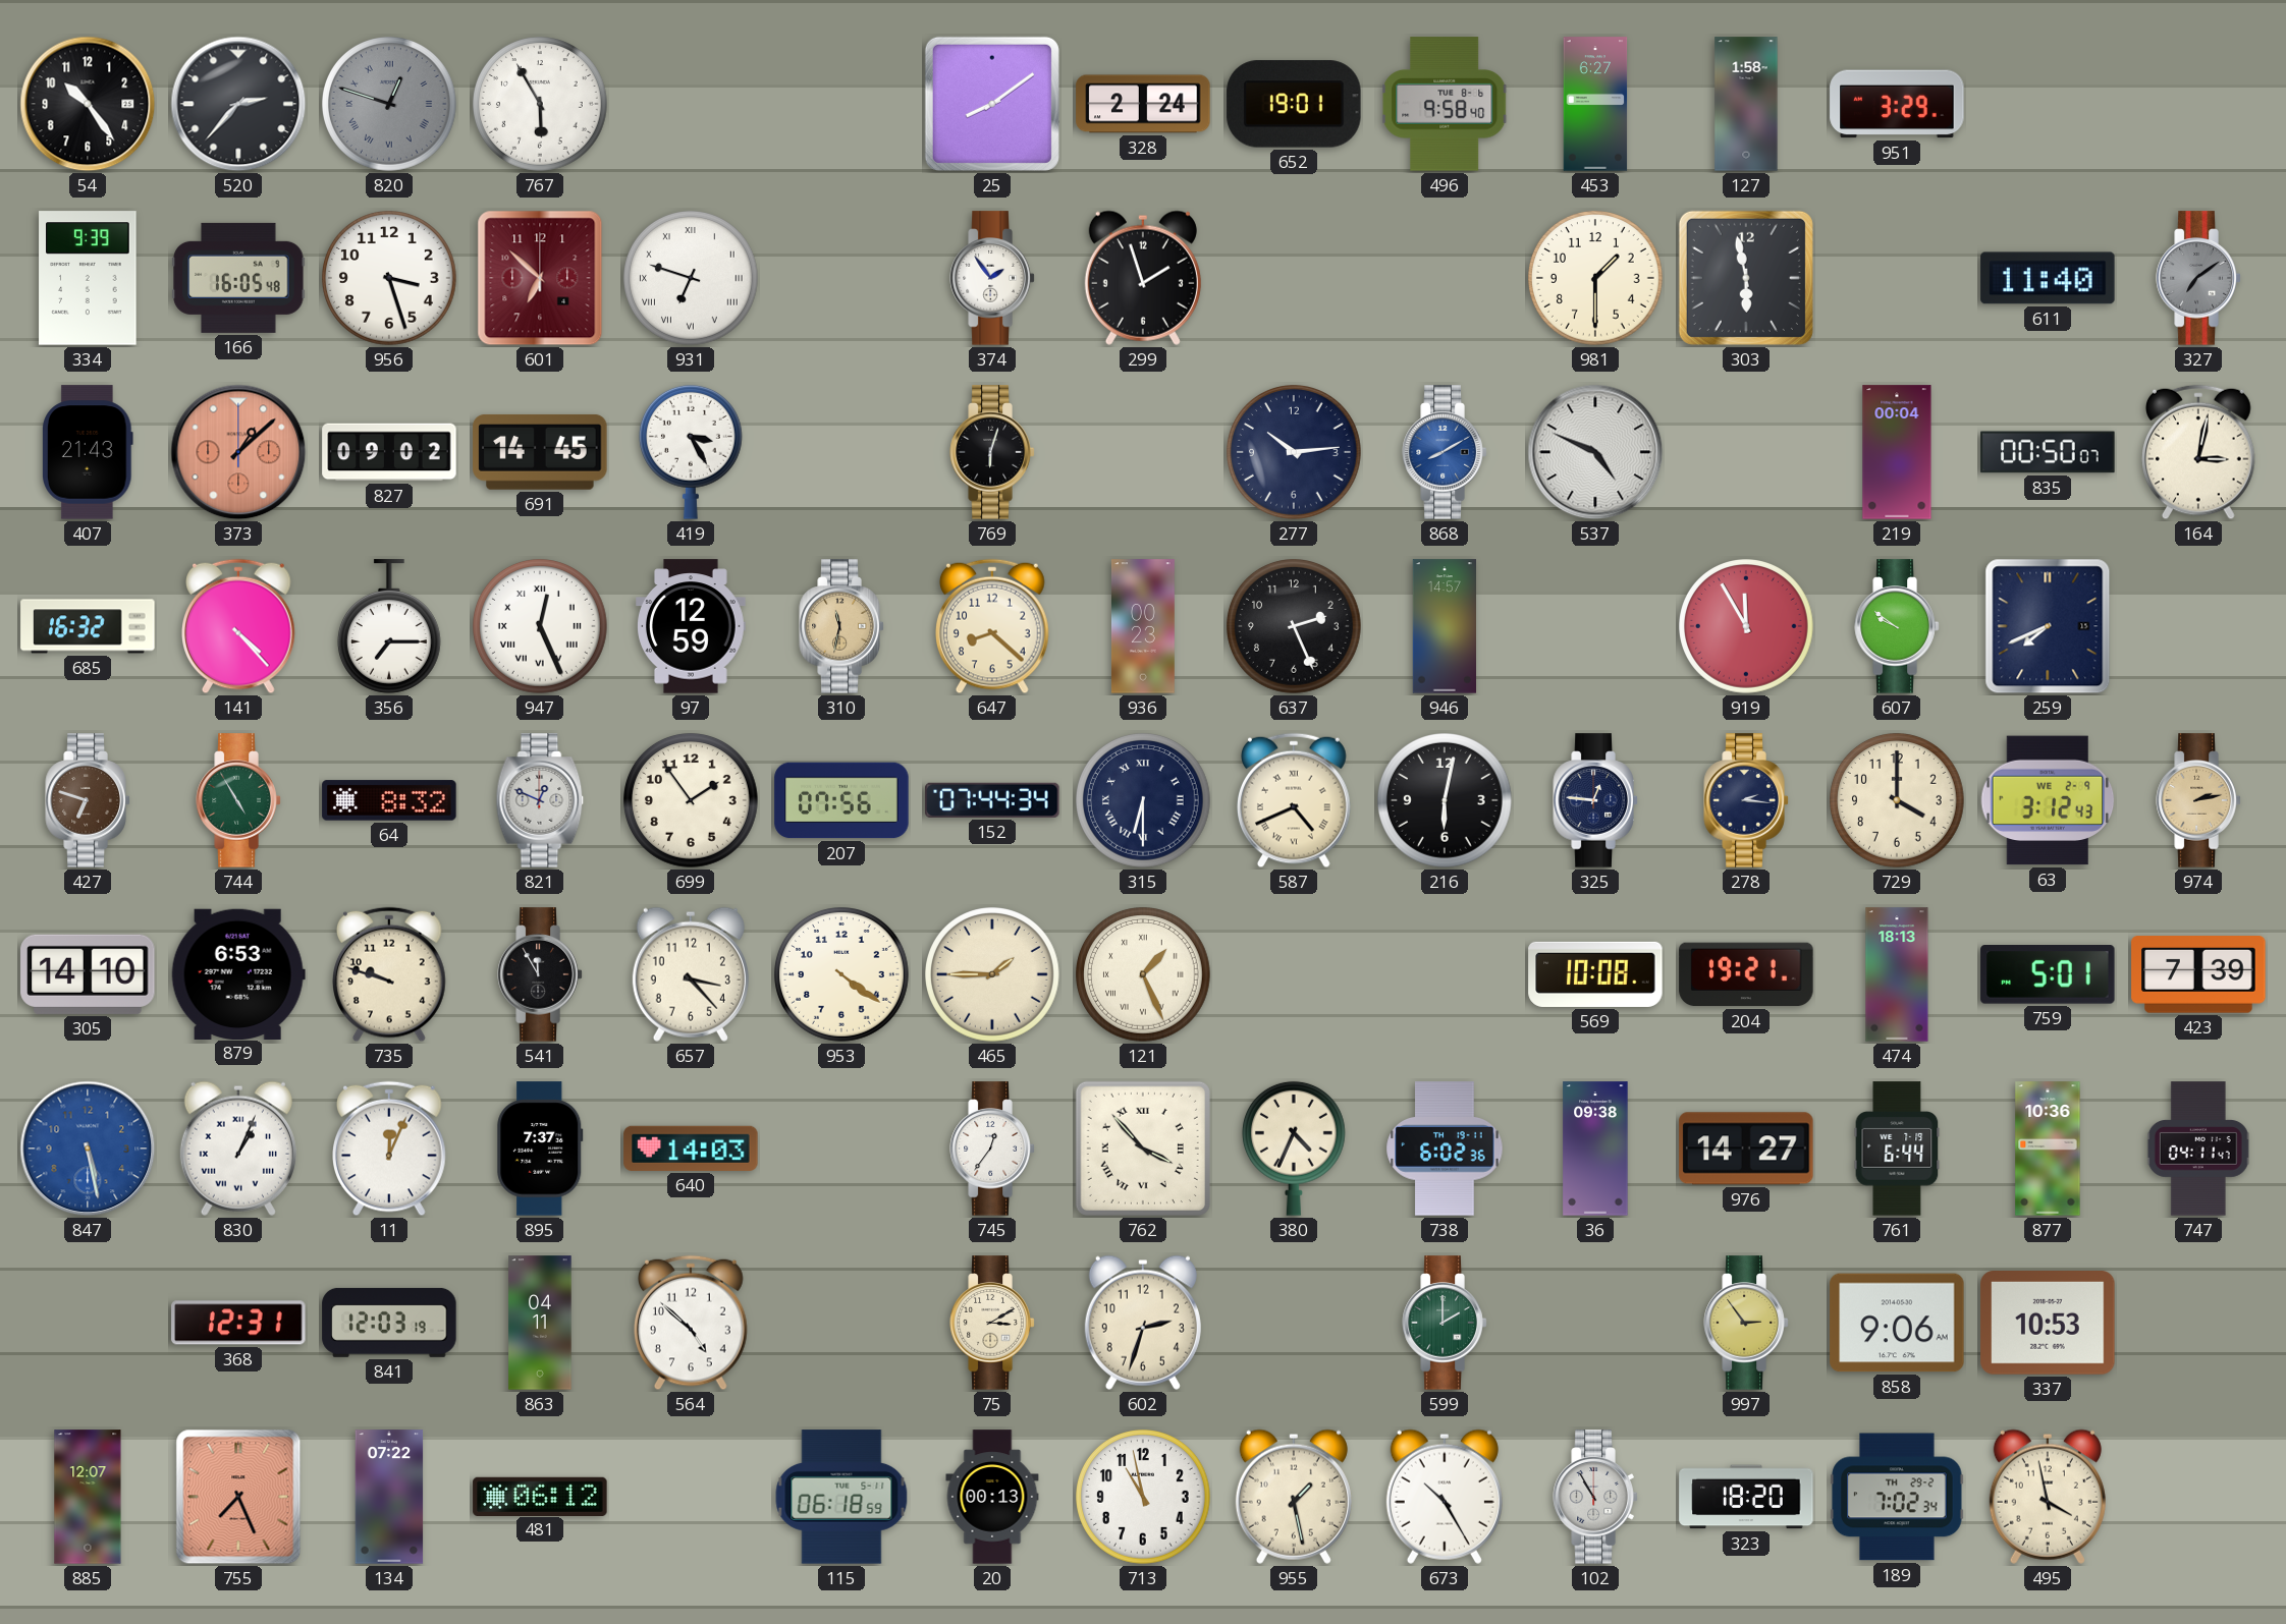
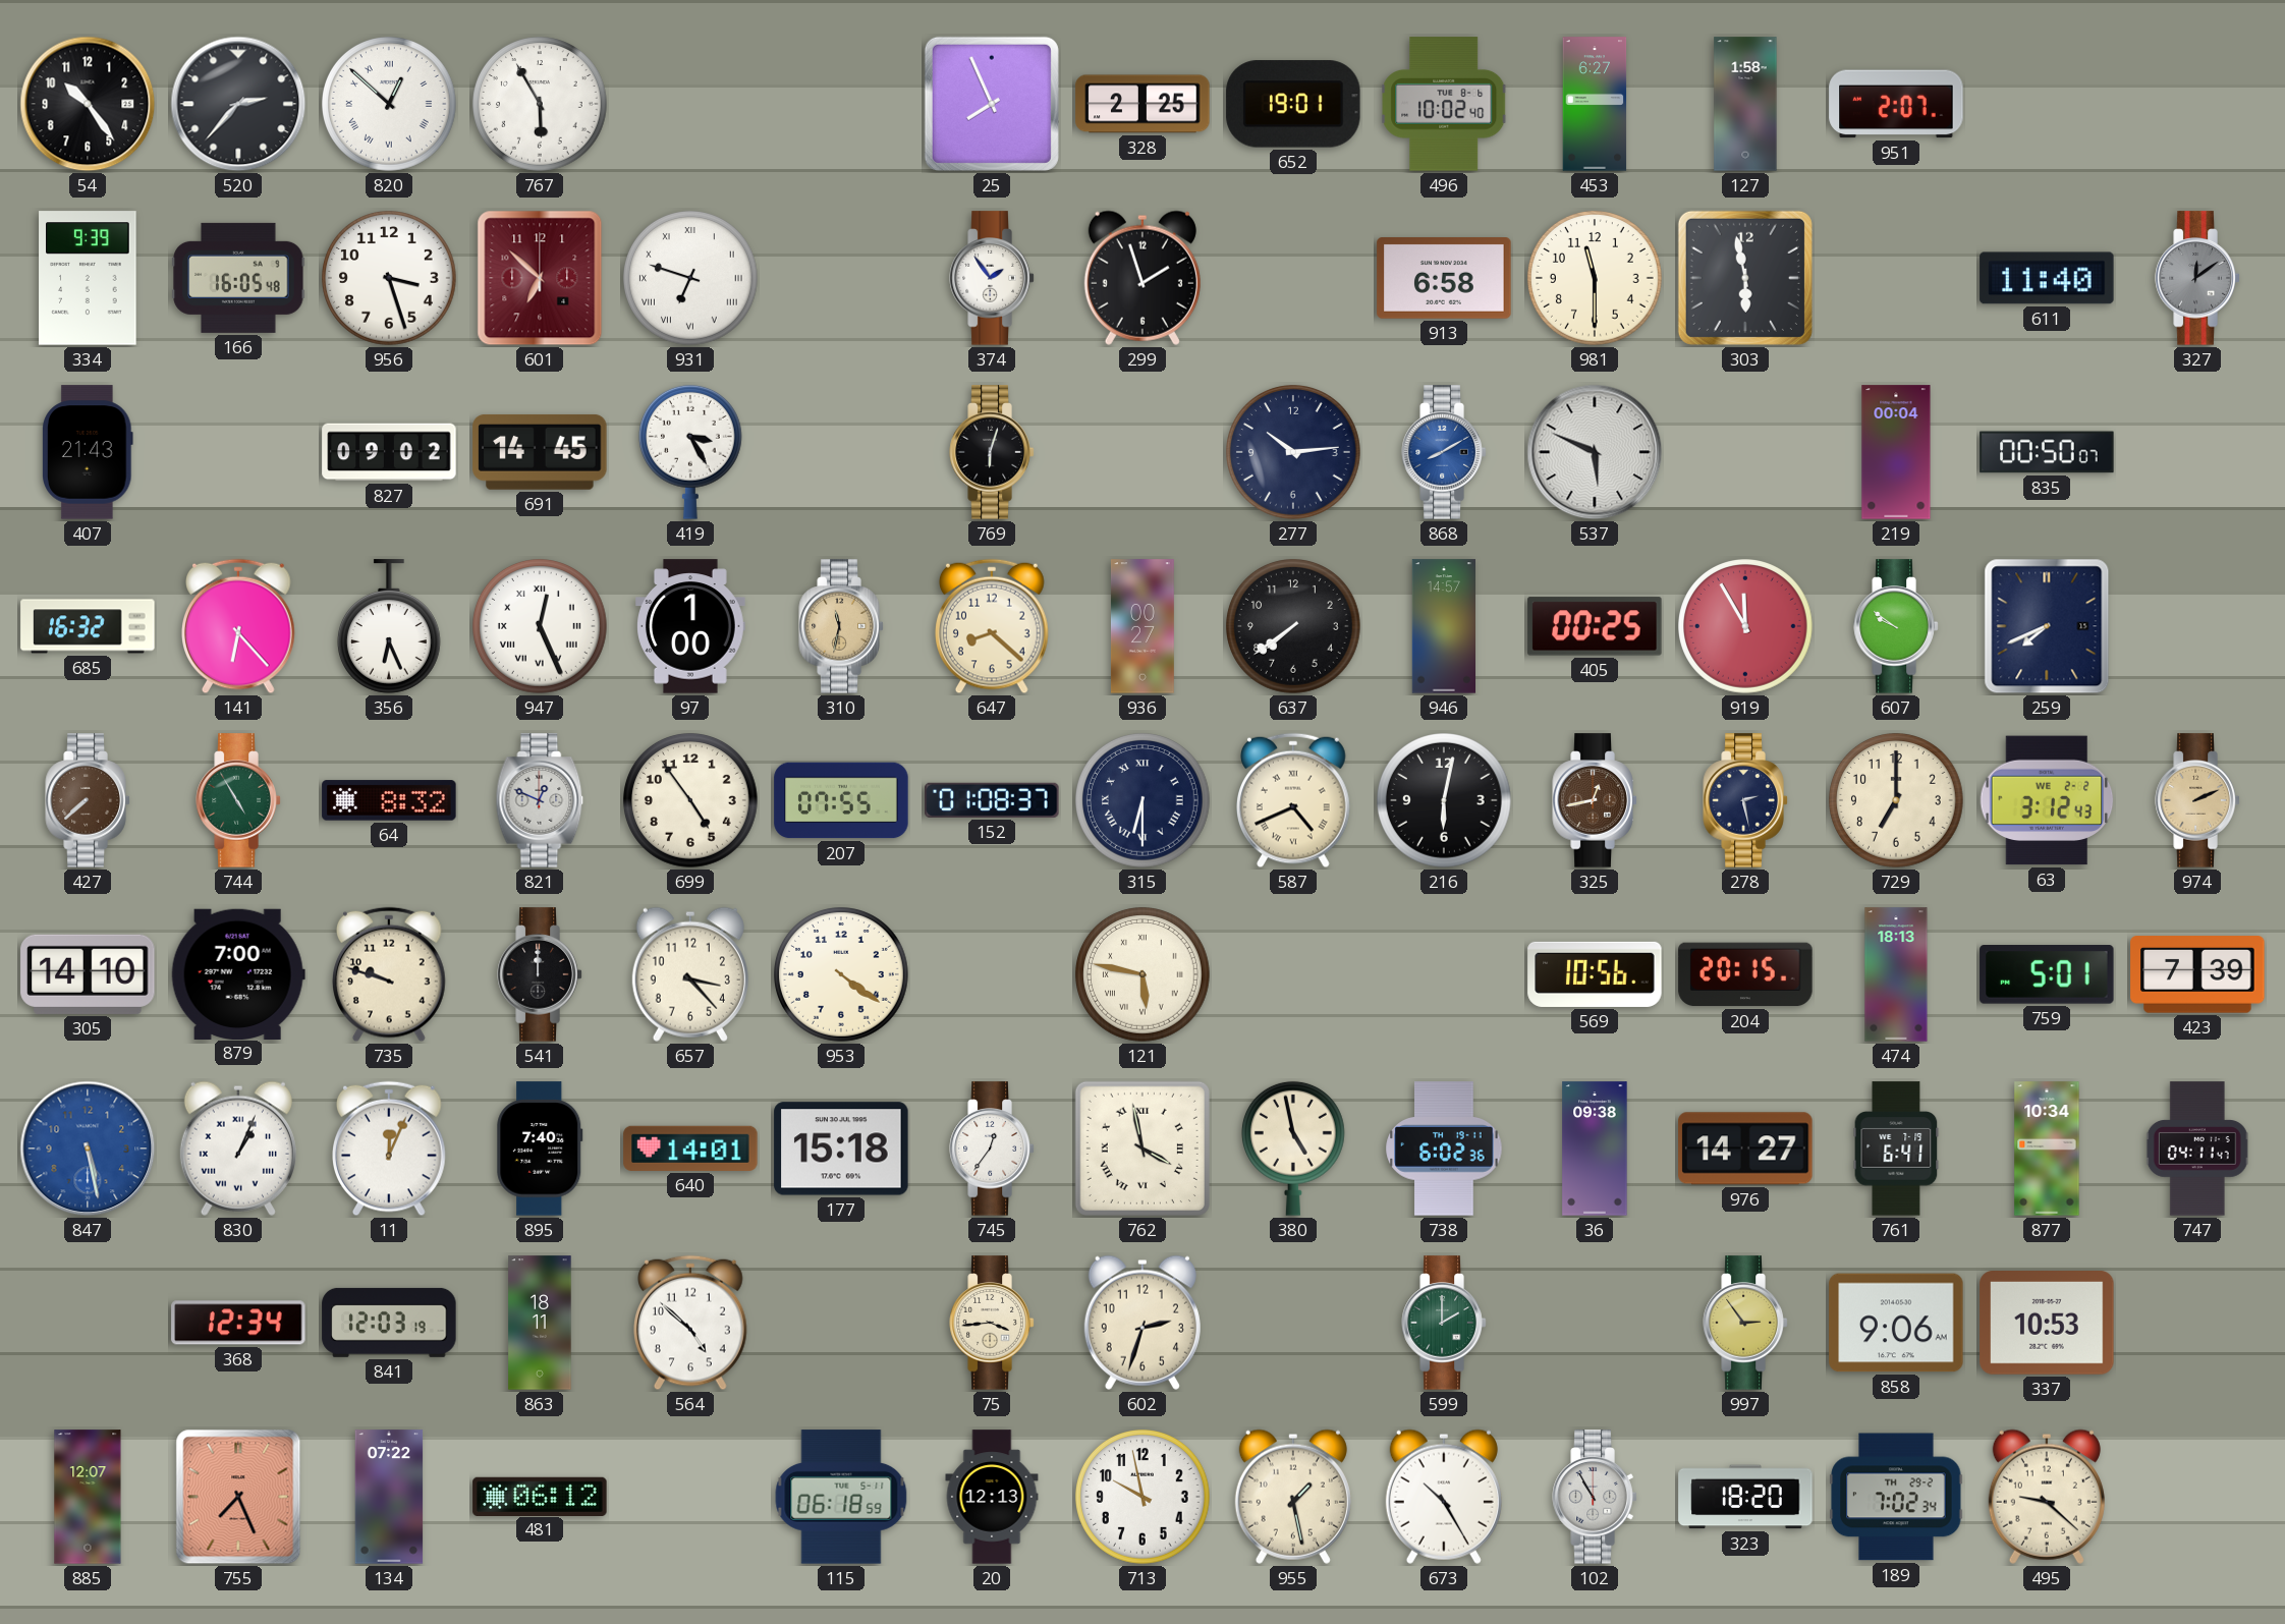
820: 12:48 -> 12:52 (390, 105)
820 dial: grey -> white (390, 105)
25: 8:09 -> 7:56 (992, 104)
328: 2:24 -> 2:25 (1142, 104)
496: 9:58 -> 10:02 (1445, 104)
951: 3:29 -> 2:07 (1896, 104)
913: none -> 6:58 (1444, 279)
981: 1:30 -> 11:30 (1596, 279)
327: 7:09 -> 12:09 (2197, 278)
373: 1:08 -> none (238, 452)
537: 4:49 -> 5:49 (1595, 452)
164: 3:02 -> none (2199, 452)
141: 4:23 -> 6:23 (239, 626)
356: 7:15 -> 6:26 (389, 626)
97: 12:59 -> 1:00 (691, 626)
936: 00:23 -> 00:27 (1142, 626)
637: 2:26 -> 7:39 (1294, 627)
405: none -> 00:25 (1595, 626)
427: 6:48 -> 7:38 (88, 800)
699: 1:54 -> 4:54 (691, 801)
207: 07:56 -> 07:55 (841, 800)
152: 07:44 -> 01:08 (992, 800)
325: 12:46 -> 12:43 (1595, 800)
325 dial: navy -> brown (1595, 800)
278: 2:16 -> 2:28 (1745, 800)
729: 4:00 -> 7:00 (1897, 801)
63 date: WE 2-9 -> WE 2-2 (2047, 800)
974: 2:13 -> 2:11 (2197, 800)
879: 6:53 -> 7:00 (238, 973)
541: 11:55 -> 12:00 (540, 974)
465: 1:45 -> none (993, 975)
121: 1:26 -> 5:47 (1144, 975)
569: 10:08 -> 10:56 (1595, 974)
204: 19:21 -> 20:15 (1745, 974)
895: 7:37 -> 7:40 (540, 1149)
640: 14:03 -> 14:01 (690, 1149)
177: none -> 15:18 (841, 1149)
762: 3:53 -> 3:58 (1142, 1149)
380: 4:34 -> 4:58 (1293, 1149)
761: 6:44 -> 6:41 (1896, 1149)
877: 10:36 -> 10:34 (2047, 1149)
368: 12:31 -> 12:34 (238, 1323)
863: 04:11 -> 18:11 (540, 1323)
75: 3:10 -> 3:44 (992, 1323)
20: 00:13 -> 12:13 (992, 1497)
713: 10:58 -> 9:58 (1144, 1498)
495: 3:58 -> 9:22 (2047, 1497)
